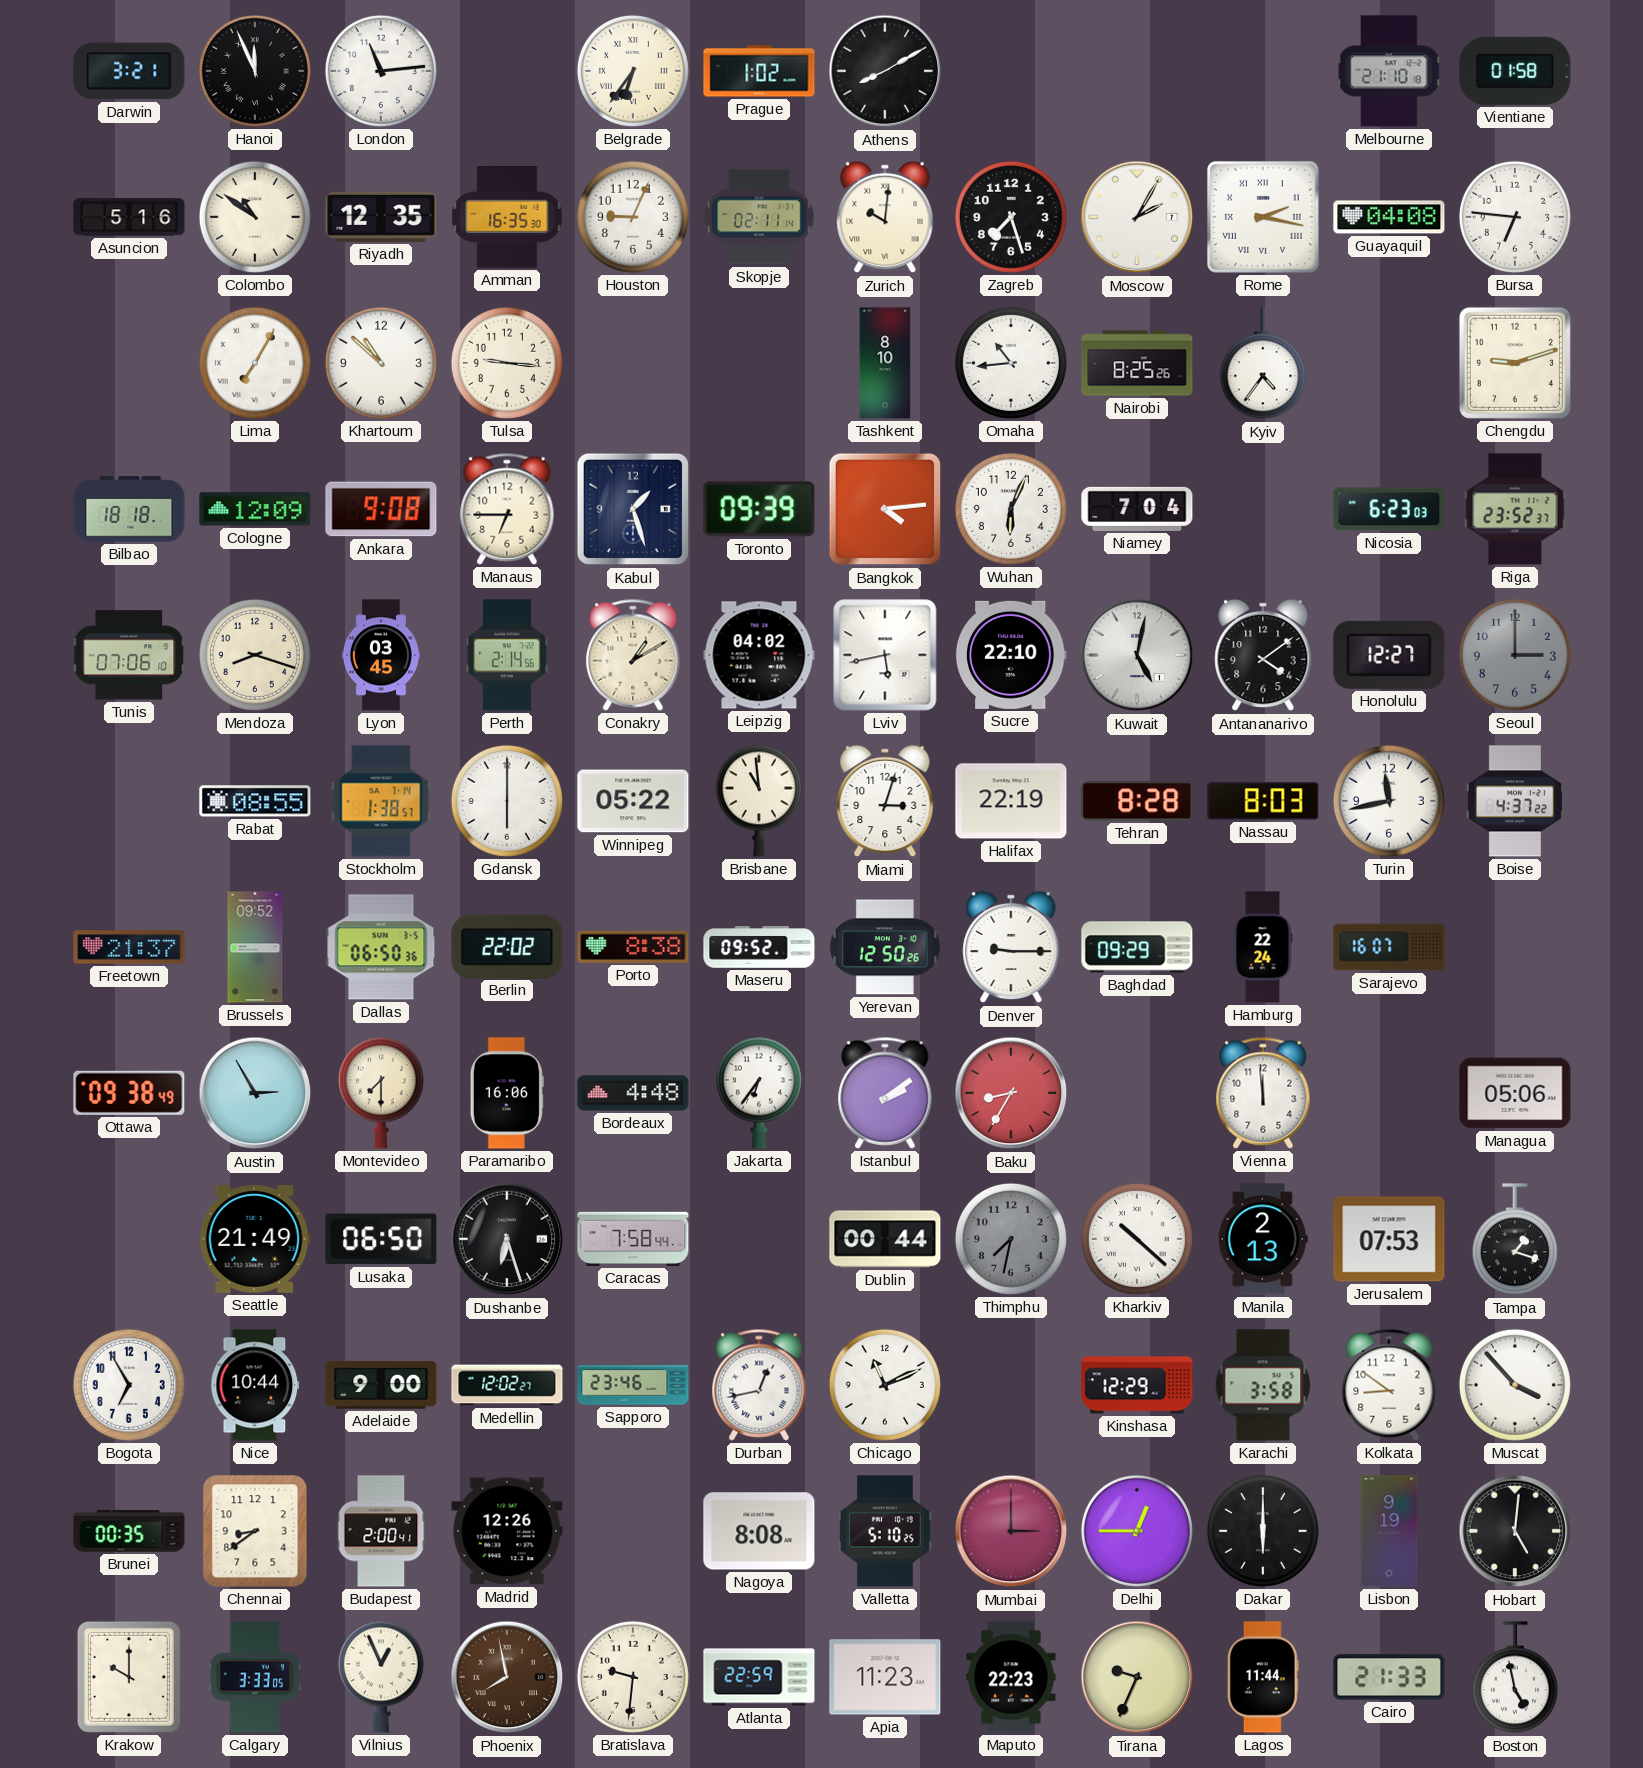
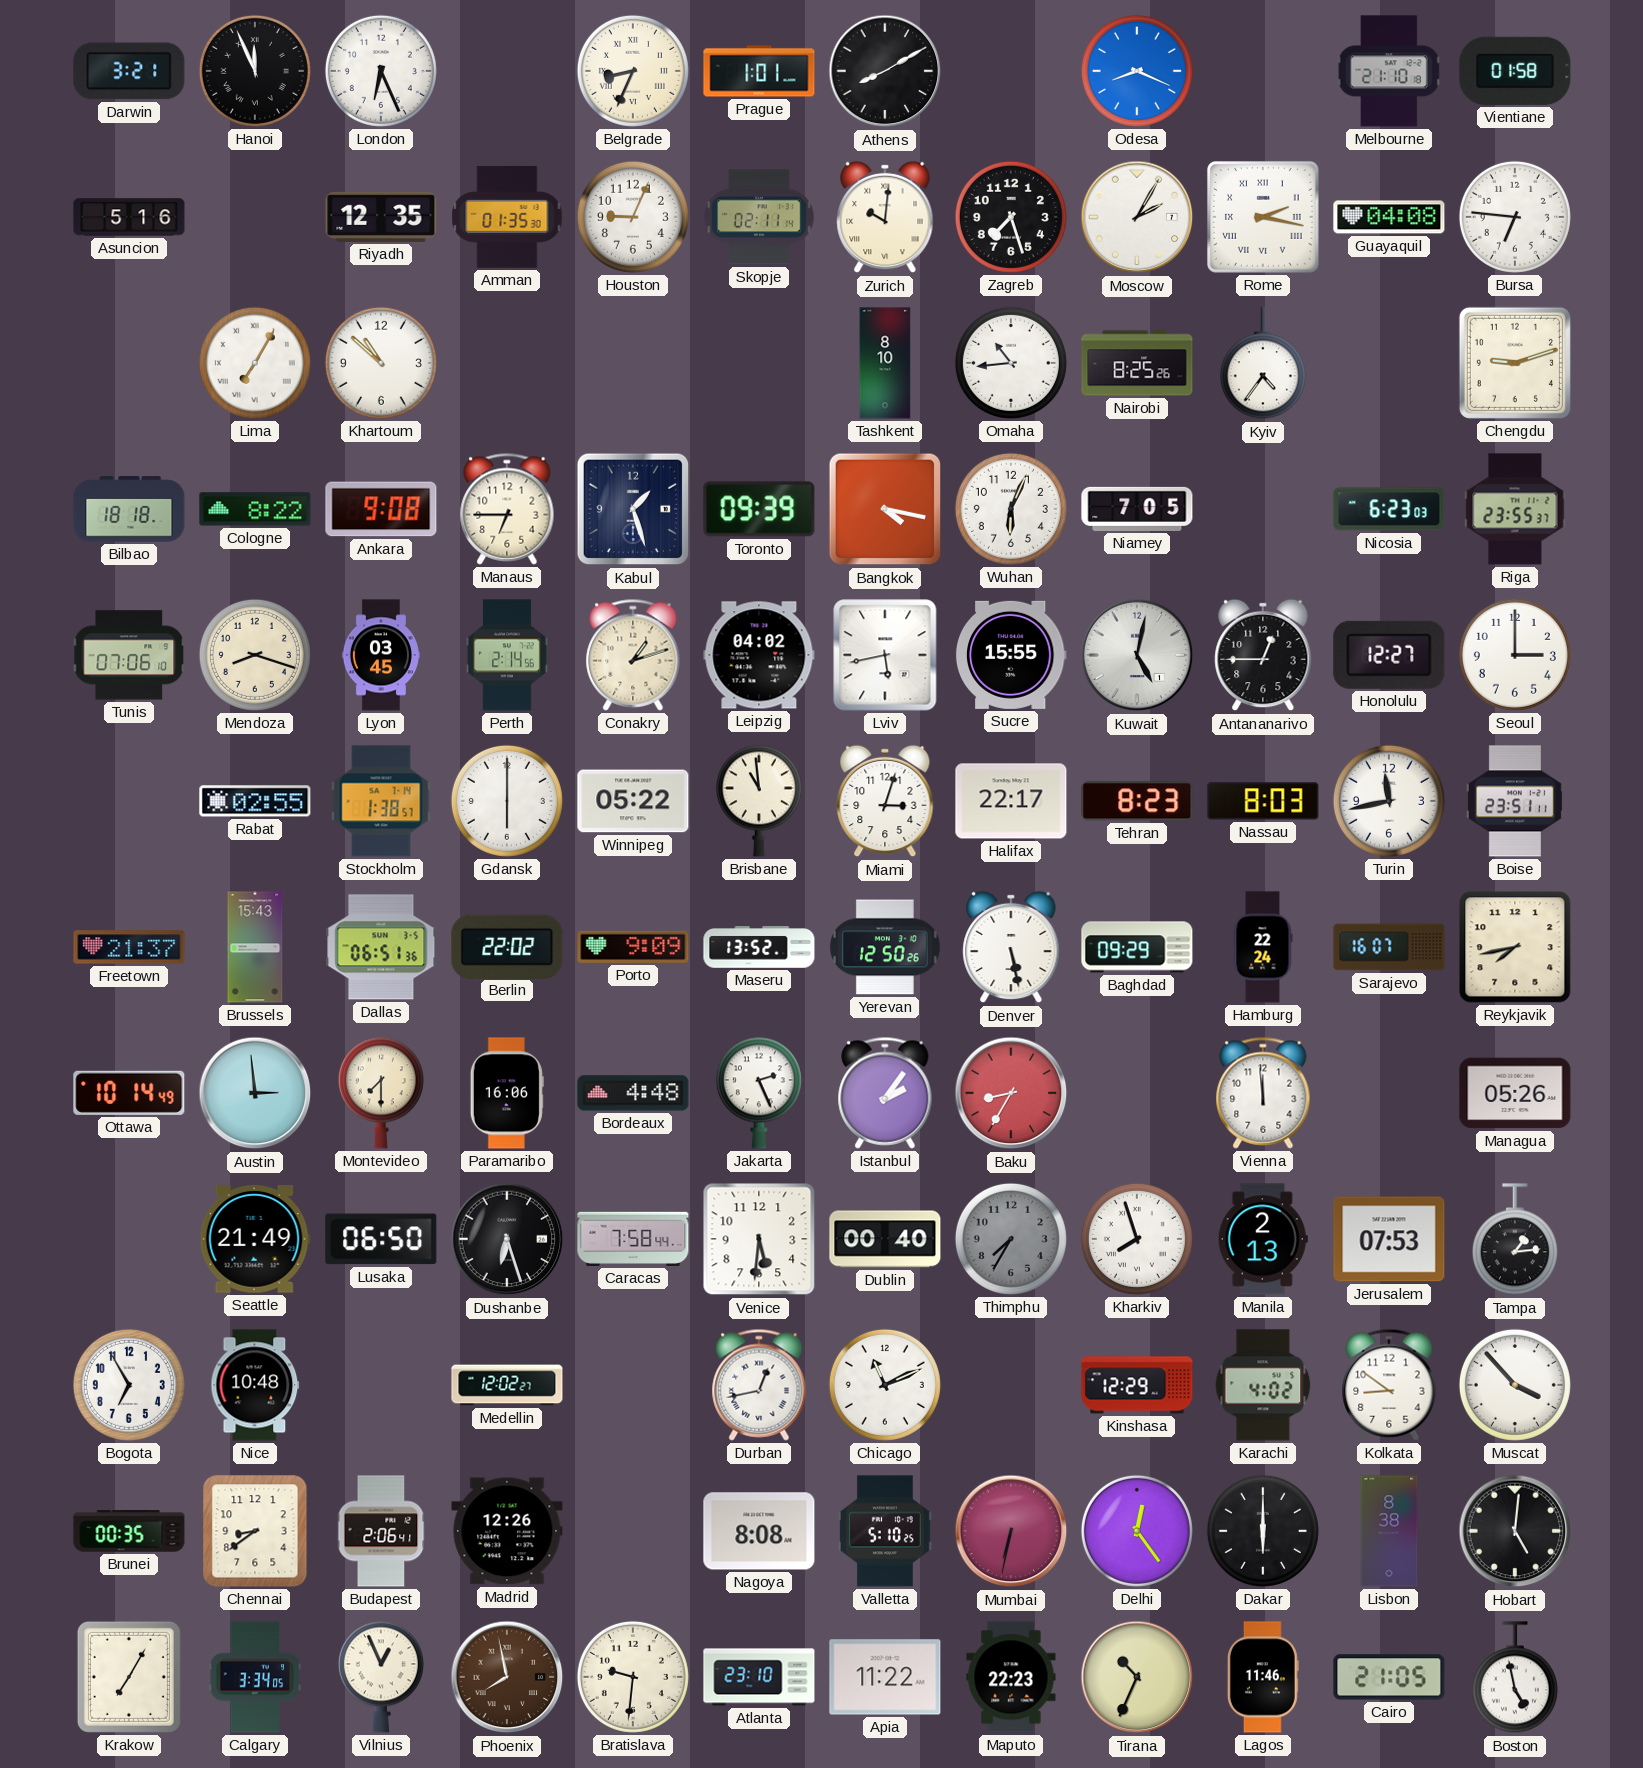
London: 11:14 -> 6:26 (381, 71)
Belgrade: 6:36 -> 8:34 (633, 71)
Prague: 1:02 -> 1:01 (759, 71)
Odesa: none -> 8:19 (1137, 71)
Colombo: 10:51 -> none (255, 217)
Amman: 16:35 -> 01:35 (507, 218)
Tulsa: 9:16 -> none (507, 363)
Cologne: 12:09 -> 8:22 (255, 509)
Bangkok: 4:14 -> 4:17 (885, 509)
Niamey: 7:04 -> 7:05 (1137, 509)
Riga: 23:52 -> 23:55 (1515, 509)
Conakry: 1:10 -> 1:12 (633, 655)
Sucre: 22:10 -> 15:55 (1011, 655)
Antananarivo: 4:09 -> 12:45 (1263, 655)
Seoul dial: grey -> white (1515, 655)
Rabat: 08:55 -> 02:55 (255, 801)
Halifax: 22:19 -> 22:17 (1011, 801)
Tehran: 8:28 -> 8:23 (1137, 801)
Boise: 4:37 -> 23:51 (1515, 801)
Brussels: 09:52 -> 15:43 (255, 947)
Dallas: 06:50 -> 06:51 (381, 947)
Porto: 8:38 -> 9:09 (633, 947)
Maseru: 09:52 -> 13:52 (759, 947)
Denver: 9:15 -> 5:28 (1011, 947)
Reykjavik: none -> 7:43 (1515, 947)
Ottawa: 09:38 -> 10:14 (129, 1093)
Austin: 2:55 -> 2:59 (255, 1093)
Jakarta: 6:36 -> 2:26 (759, 1093)
Istanbul: 2:09 -> 2:06 (885, 1093)
Managua: 05:06 -> 05:26 (1515, 1093)
Venice: none -> 5:31 (759, 1239)
Dublin: 00:44 -> 00:40 (885, 1239)
Thimphu: 7:32 -> 7:35 (1011, 1239)
Kharkiv: 10:22 -> 7:57 (1137, 1239)
Tampa: 1:18 -> 1:14 (1515, 1240)
Nice: 10:44 -> 10:48 (255, 1385)
Adelaide: 9:00 -> none (381, 1385)
Sapporo: 23:46 -> none (633, 1385)
Karachi: 3:58 -> 4:02 (1263, 1385)
Budapest: 2:00 -> 2:06 (381, 1531)
Mumbai: 3:00 -> 6:32 (1011, 1531)
Delhi: 12:45 -> 12:24 (1137, 1531)
Lisbon: 9:19 -> 8:38 (1389, 1531)
Krakow: 10:00 -> 7:05 (129, 1677)
Calgary: 3:33 -> 3:34 (255, 1677)
Atlanta: 22:59 -> 23:10 (759, 1677)
Apia: 11:23 -> 11:22 (885, 1677)
Tirana: 9:34 -> 10:34 (1137, 1677)
Lagos: 11:44 -> 11:46 (1263, 1677)
Cairo: 21:33 -> 21:05 (1389, 1677)
